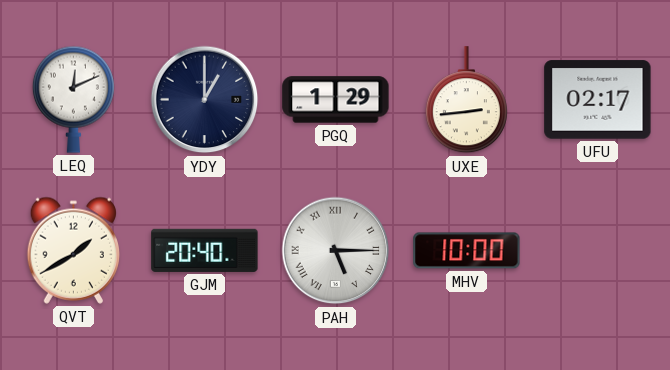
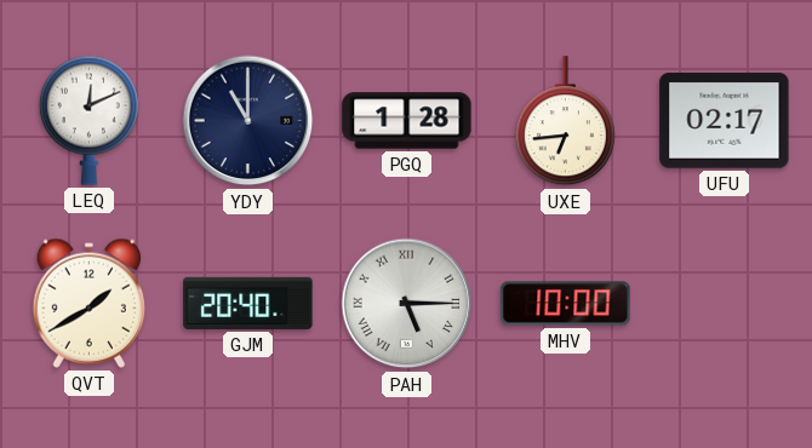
YDY: 1:00 -> 11:00 (248, 121)
PGQ: 1:29 -> 1:28 (407, 121)
UXE: 2:44 -> 6:44 (565, 121)
